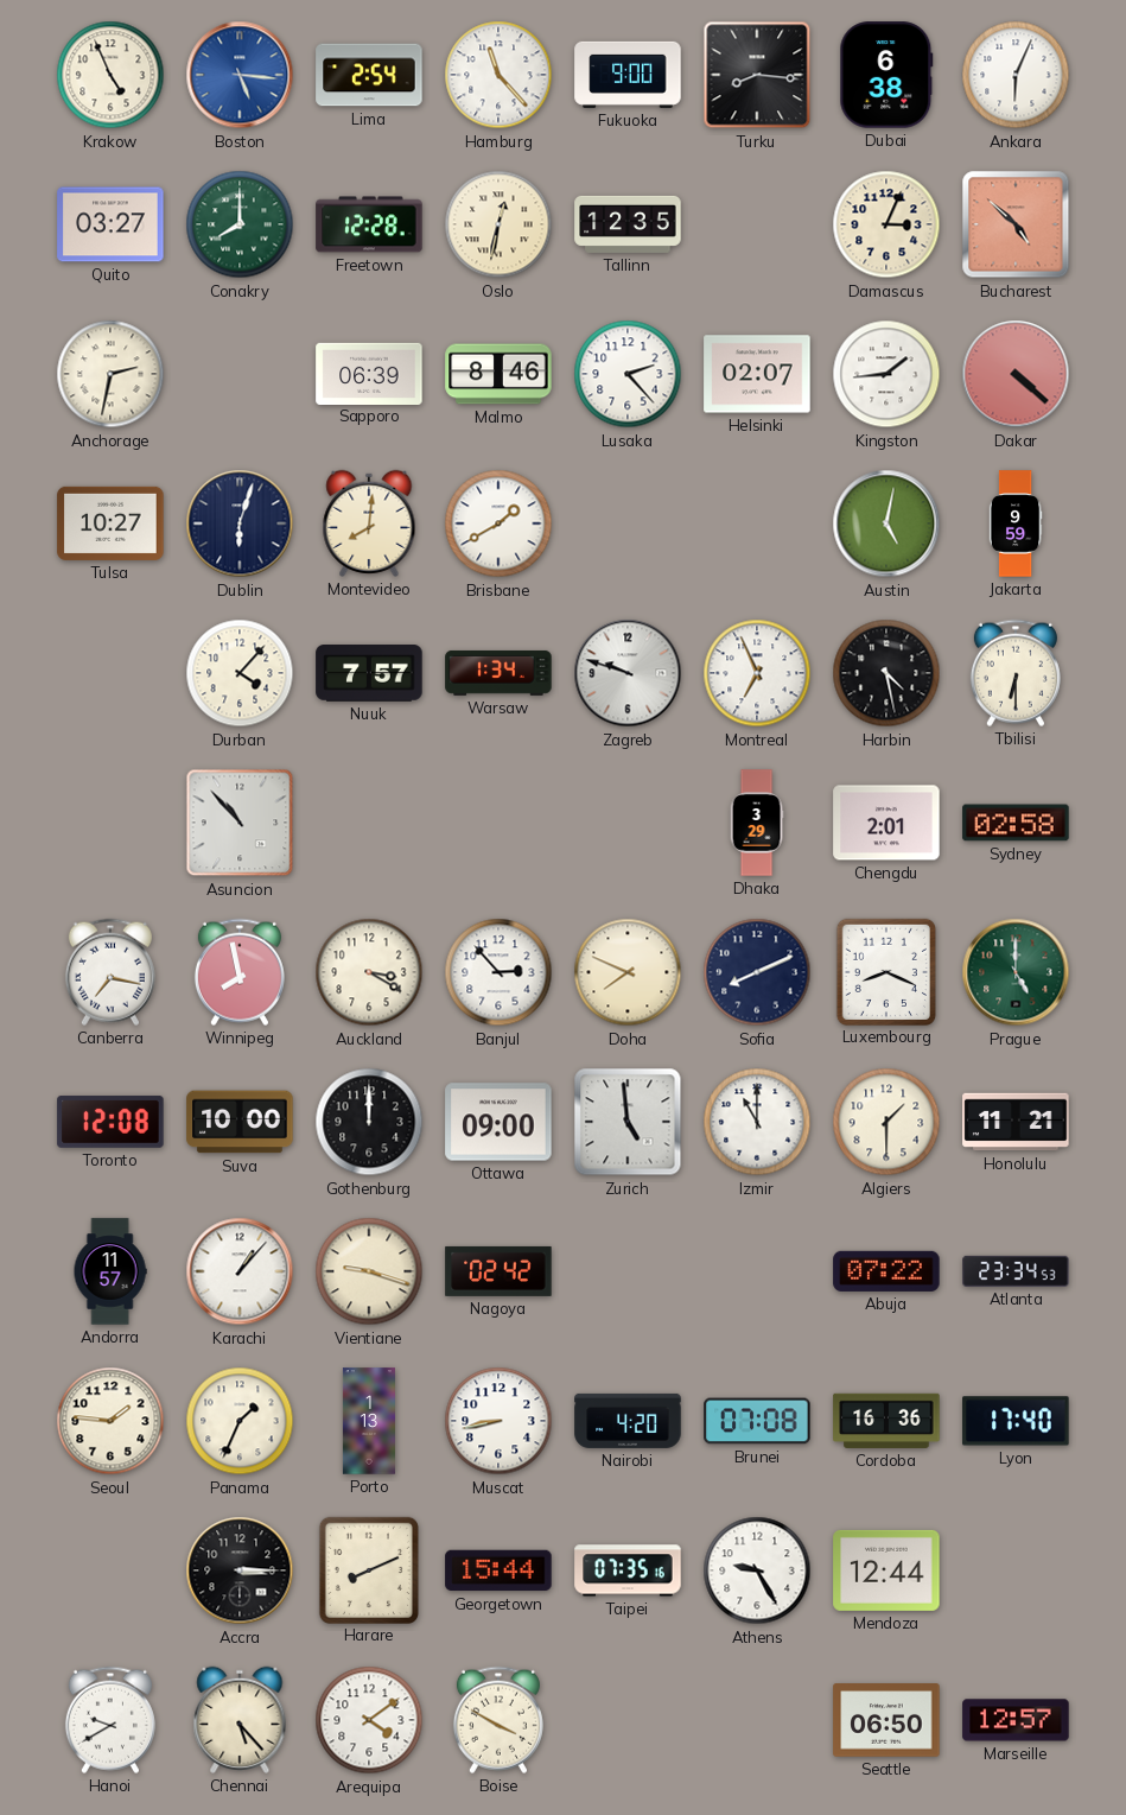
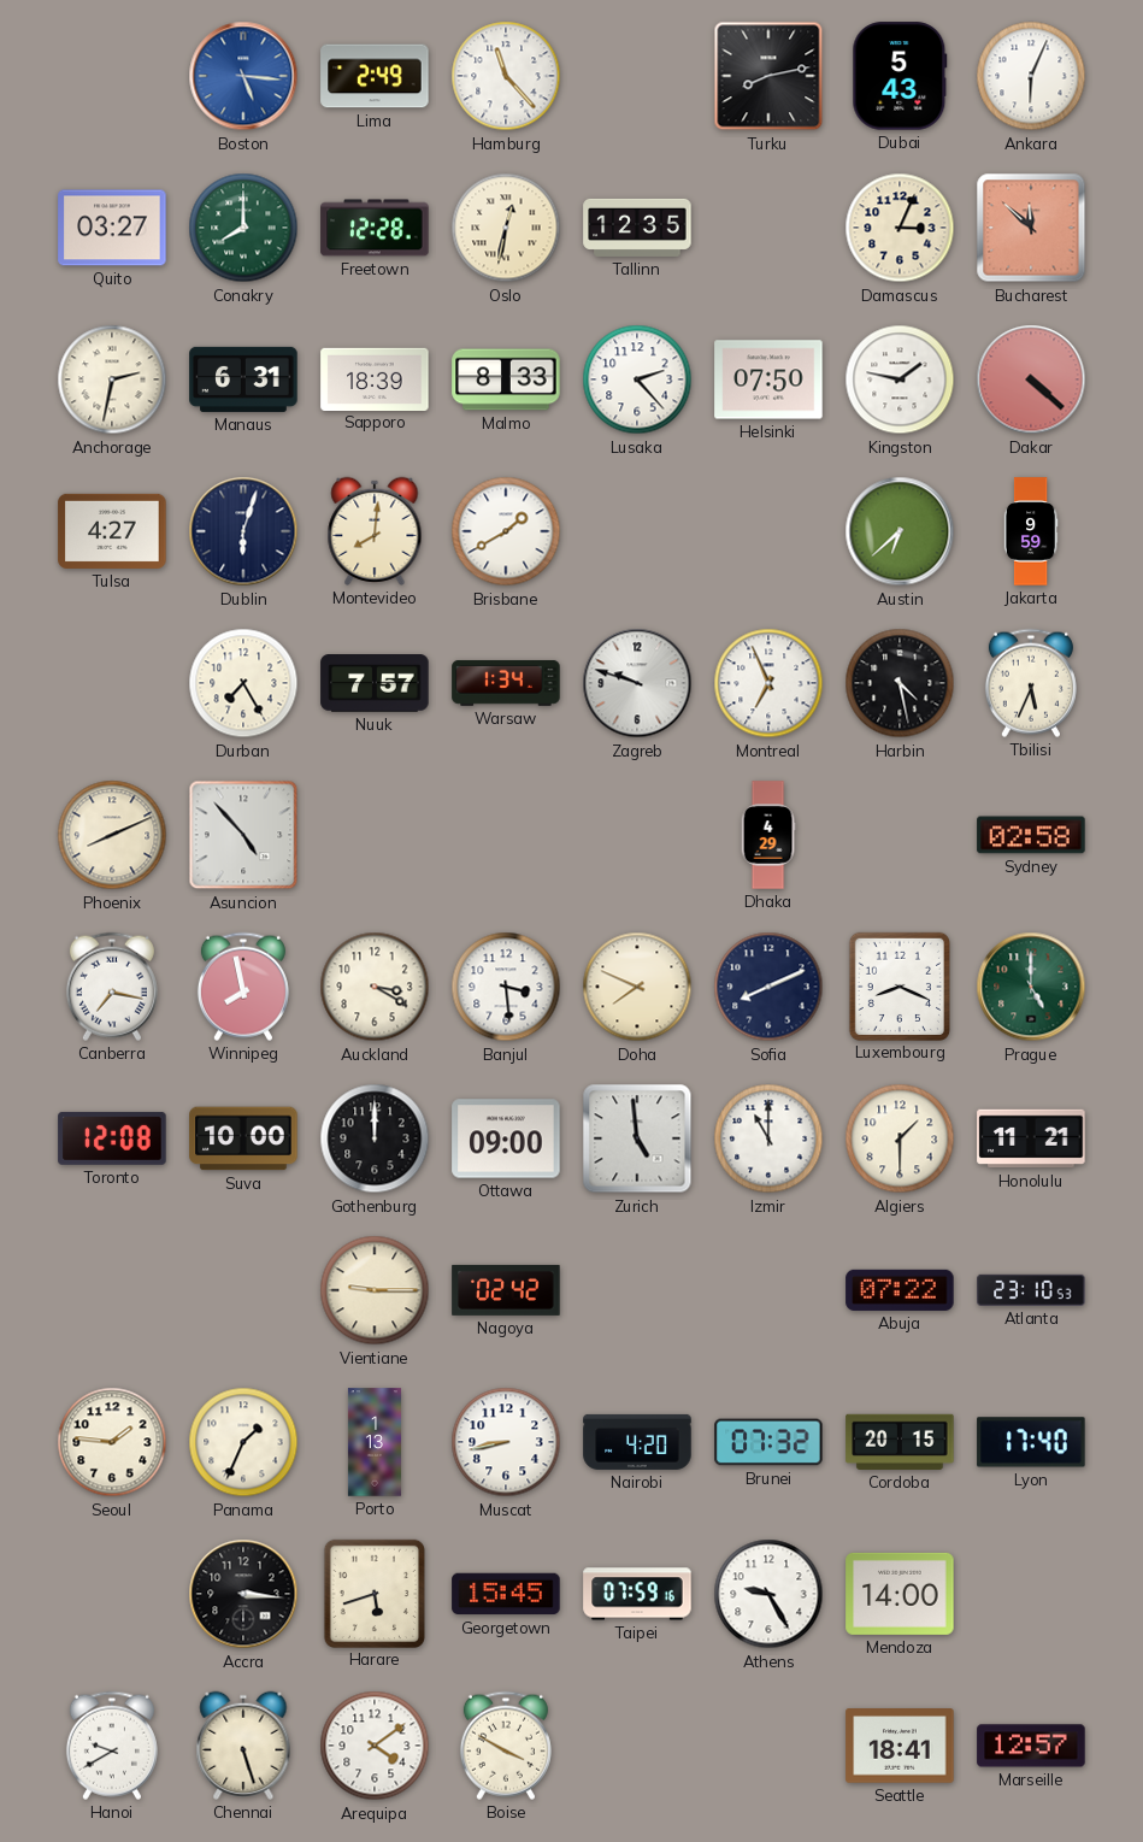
Krakow: 4:56 -> none (110, 75)
Lima: 2:54 -> 2:49 (375, 76)
Fukuoka: 9:00 -> none (628, 75)
Turku: 8:16 -> 8:13 (768, 76)
Dubai: 6:38 -> 5:43 (900, 76)
Bucharest: 4:52 -> 11:52 (1031, 228)
Manaus: none -> 6:31 (243, 379)
Sapporo: 06:39 -> 18:39 (375, 378)
Malmo: 8:46 -> 8:33 (506, 379)
Helsinki: 02:07 -> 07:50 (768, 379)
Kingston: 1:44 -> 1:47 (900, 379)
Tulsa: 10:27 -> 4:27 (112, 531)
Austin: 5:02 -> 6:38 (900, 531)
Durban: 4:07 -> 7:25 (243, 683)
Tbilisi: 6:30 -> 5:34 (1031, 683)
Phoenix: none -> 8:11 (112, 835)
Asuncion: 10:53 -> 4:53 (243, 835)
Dhaka: 3:29 -> 4:29 (768, 835)
Chengdu: 2:01 -> none (886, 823)
Banjul: 2:53 -> 3:29 (506, 987)
Andorra: 11:57 -> none (110, 1271)
Karachi: 1:07 -> none (240, 1271)
Vientiane: 9:18 -> 9:15 (375, 1290)
Atlanta: 23:34 -> 23:10 (1031, 1290)
Brunei: 07:08 -> 07:32 (768, 1442)
Cordoba: 16:36 -> 20:15 (900, 1442)
Accra: 3:15 -> 3:16 (243, 1594)
Harare: 8:11 -> 5:42 (373, 1593)
Georgetown: 15:44 -> 15:45 (506, 1594)
Taipei: 07:35 -> 07:59 (637, 1594)
Mendoza: 12:44 -> 14:00 (900, 1594)
Chennai: 5:23 -> 5:27 (243, 1746)
Seattle: 06:50 -> 18:41 (900, 1746)
